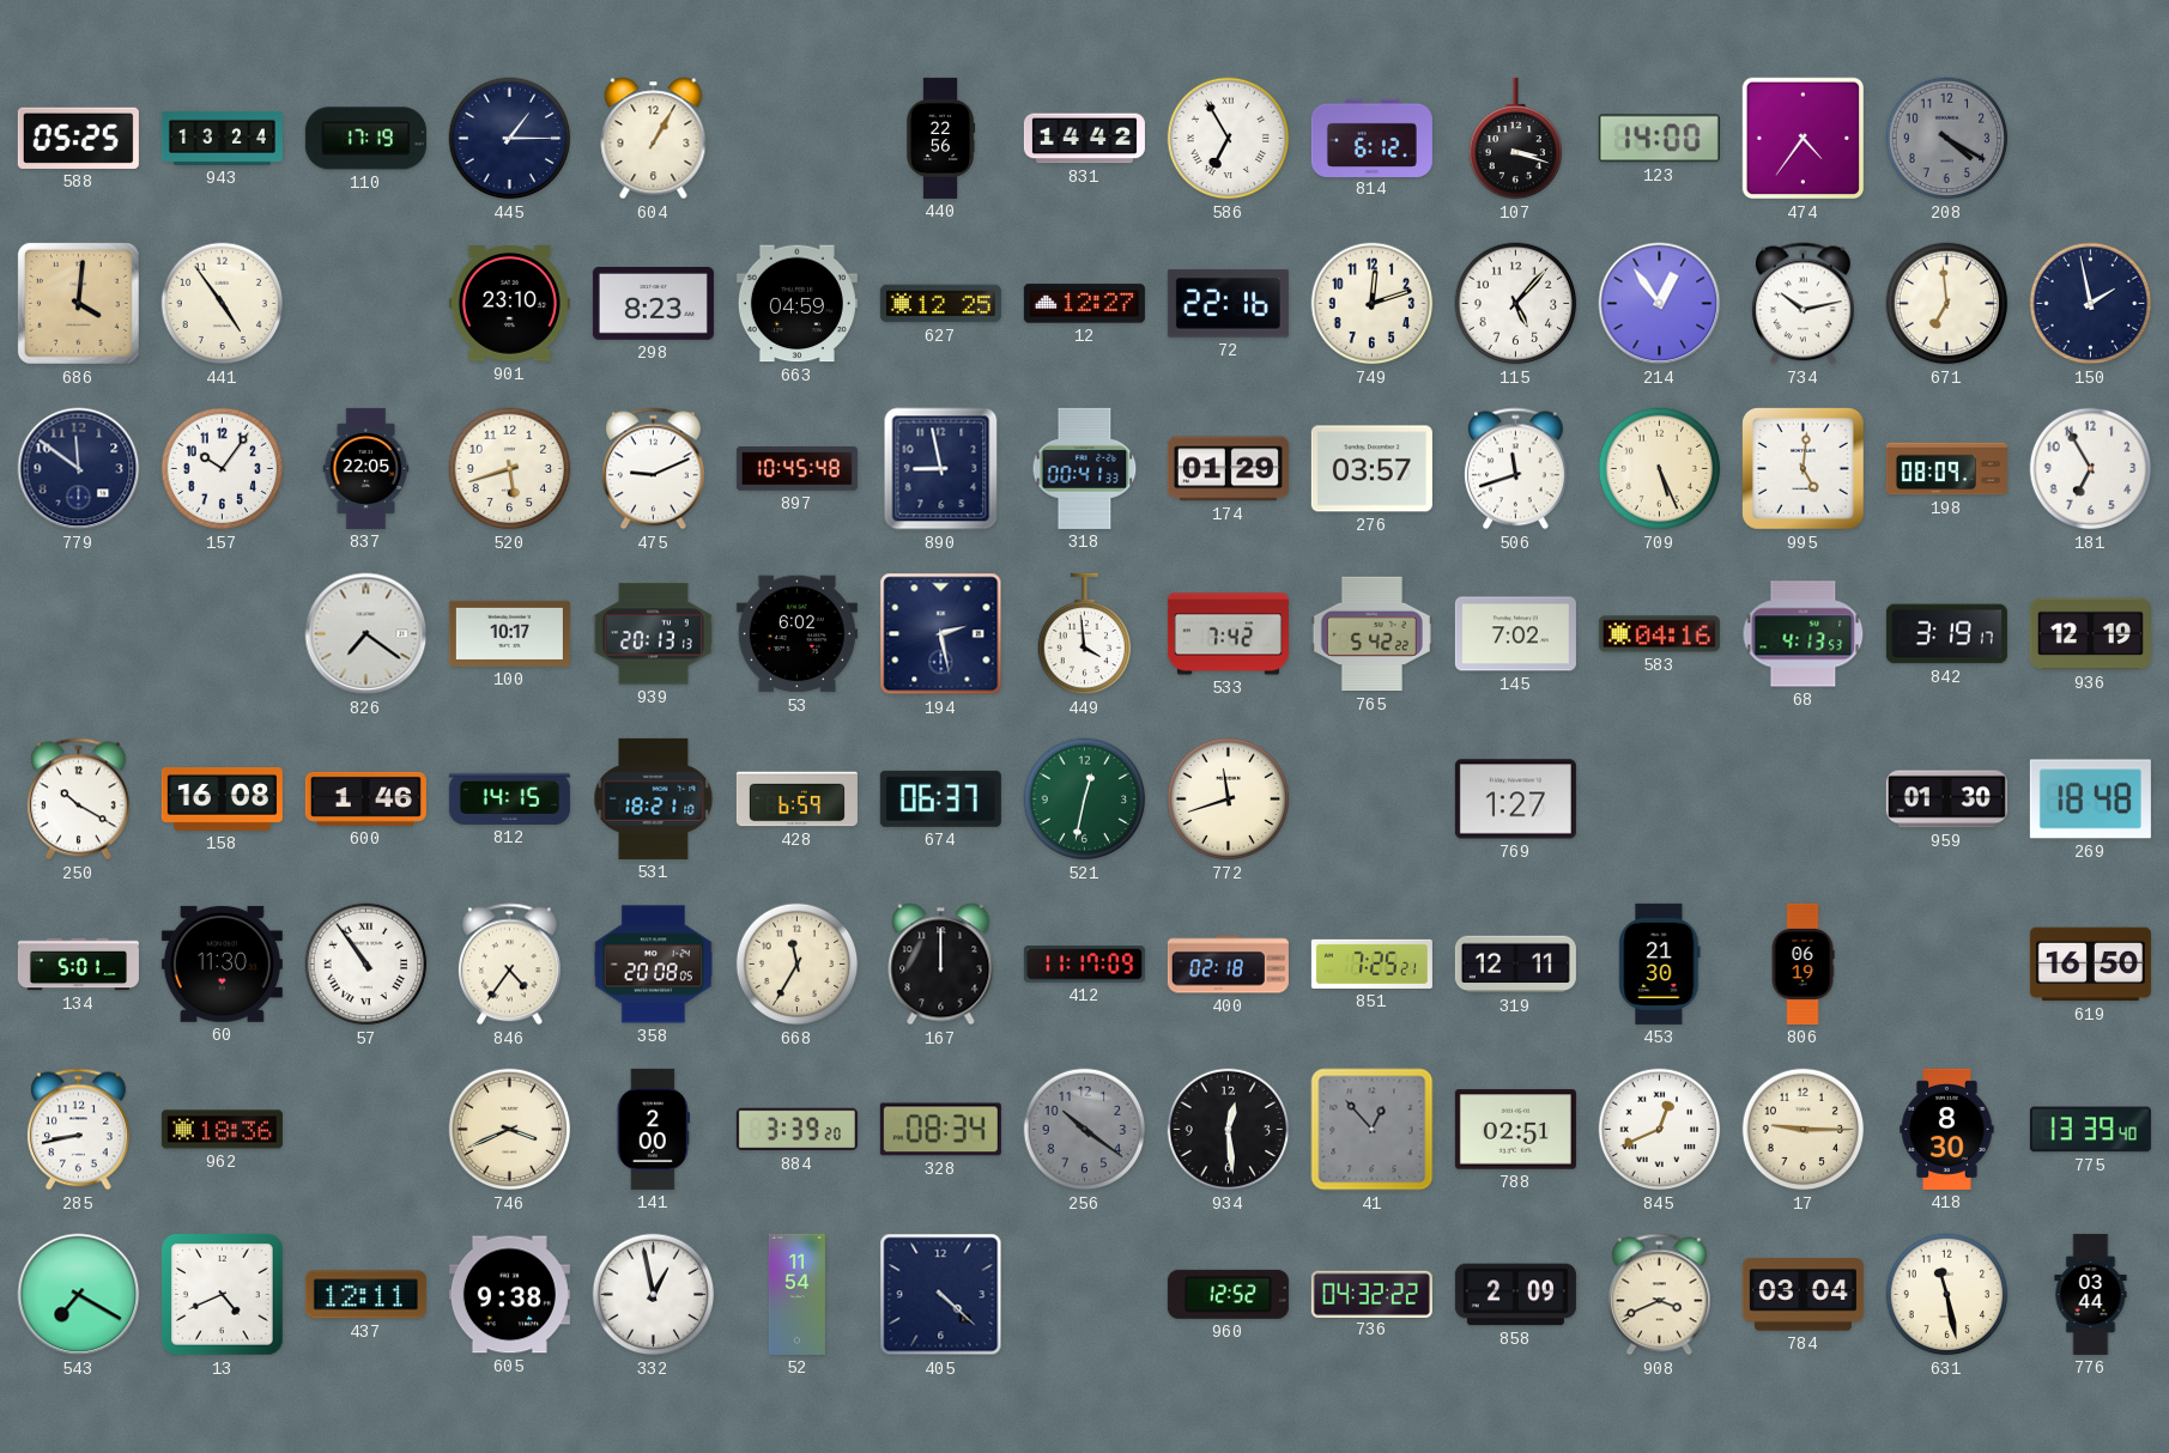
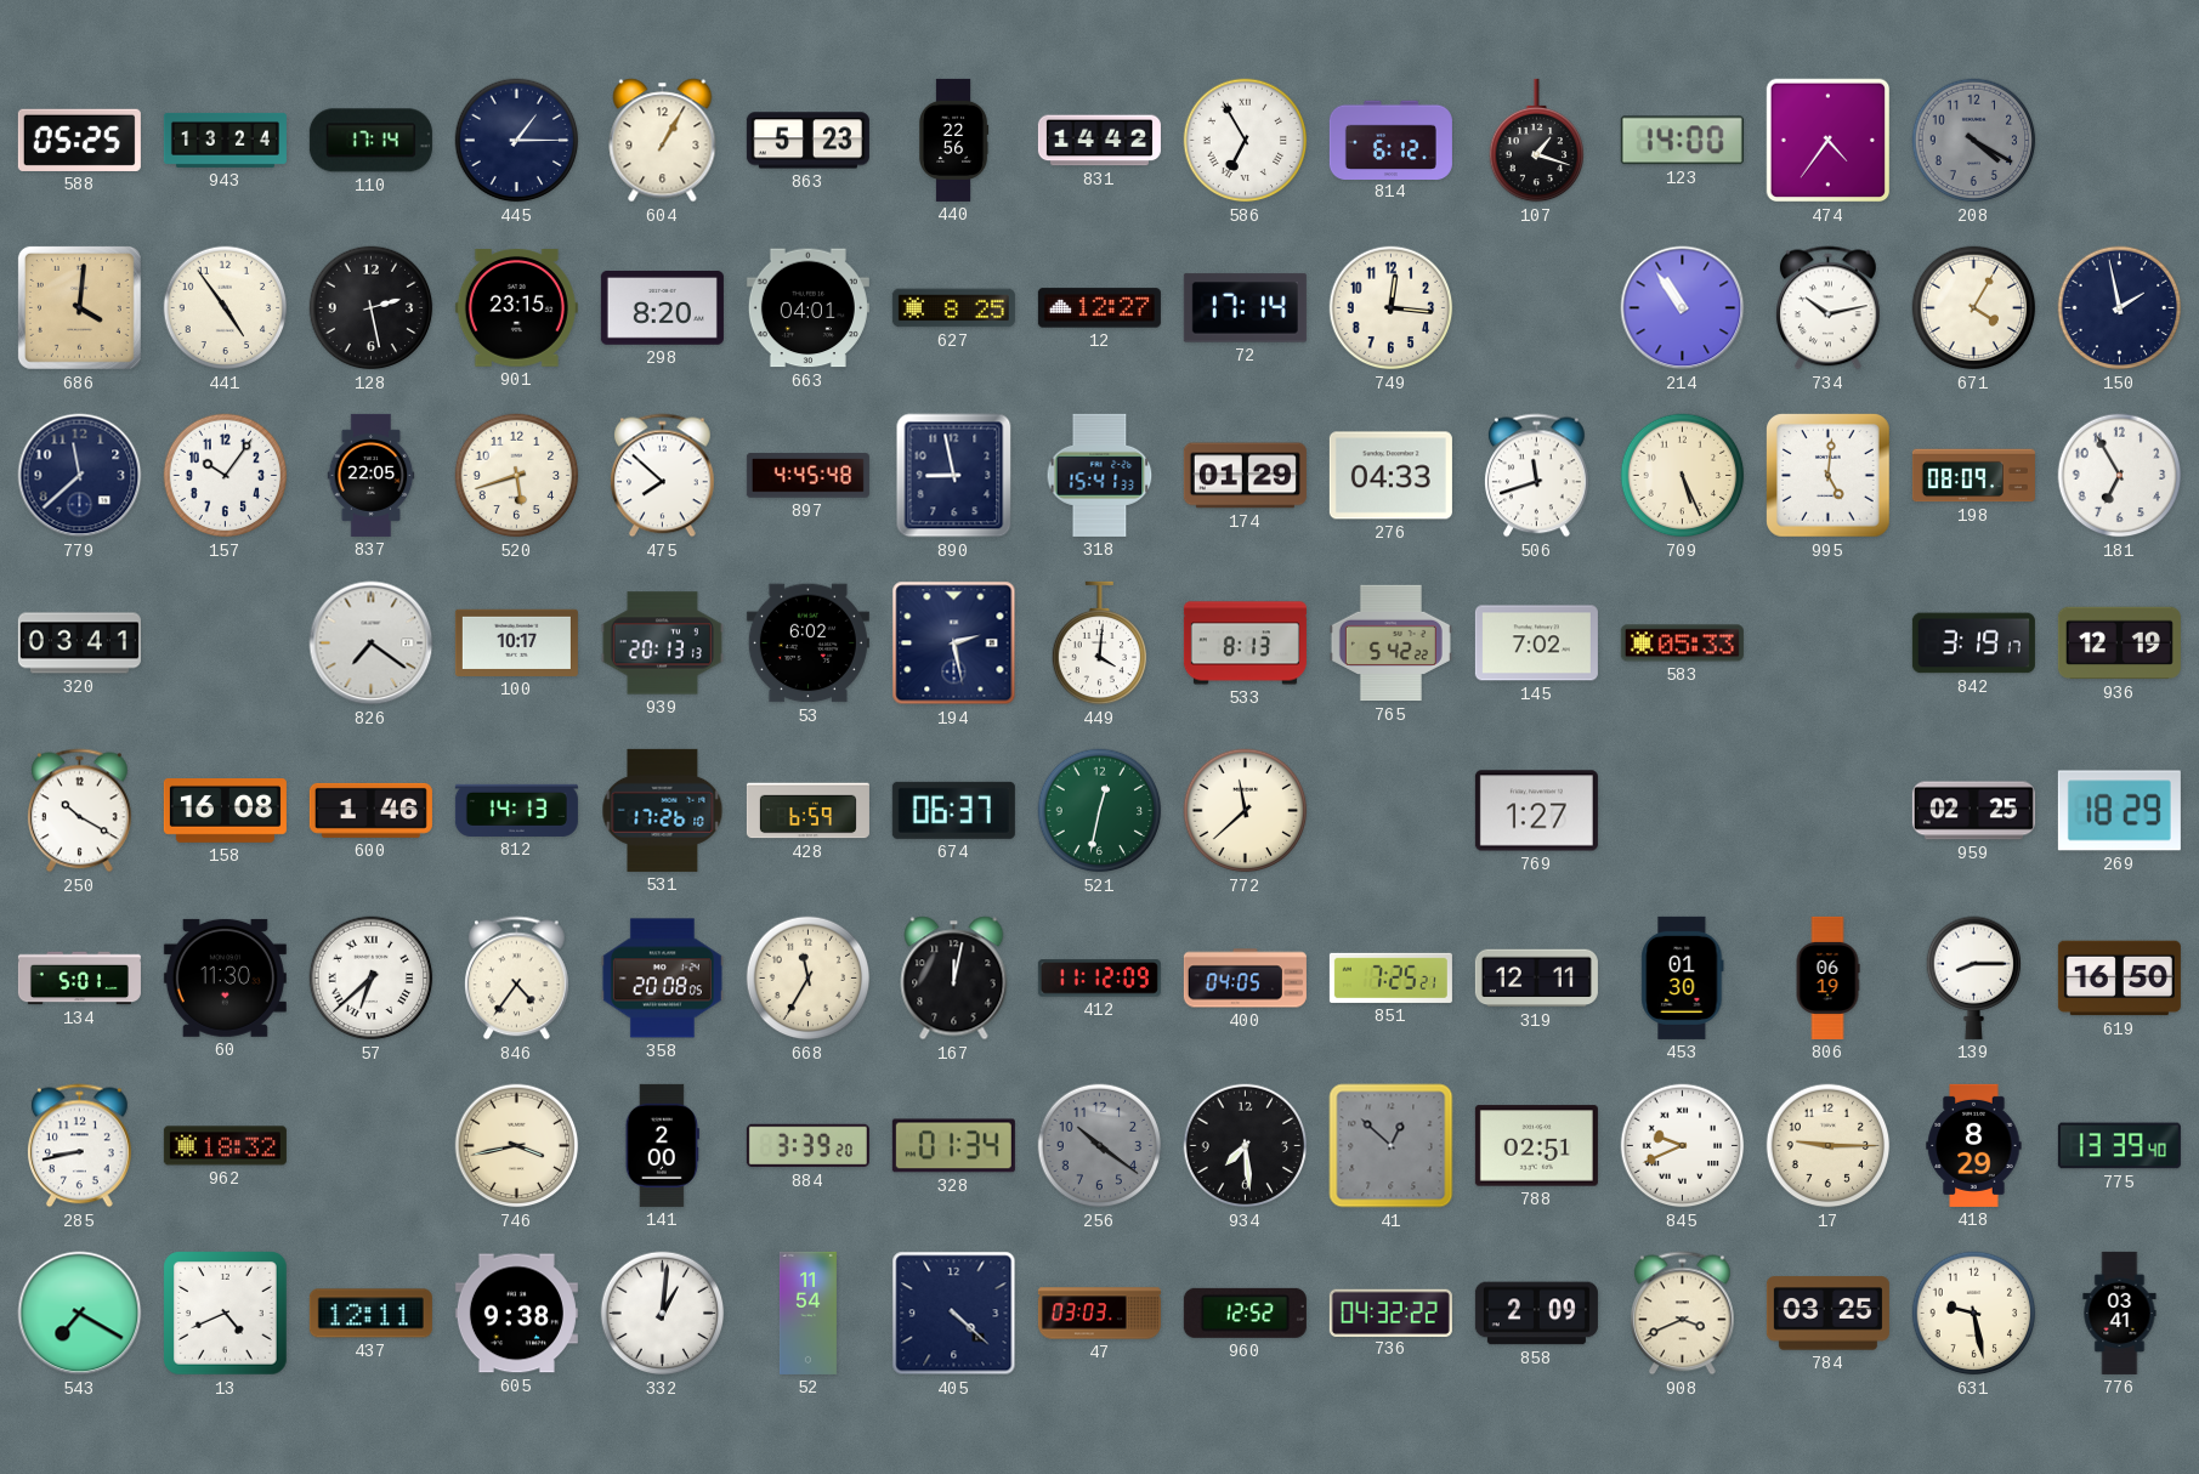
110: 17:19 -> 17:14 (370, 141)
863: none -> 5:23 (807, 141)
107: 3:18 -> 1:18 (1537, 141)
128: none -> 2:28 (372, 308)
901: 23:10 -> 23:15 (516, 308)
298: 8:23 -> 8:20 (662, 308)
663: 04:59 -> 04:01 (807, 308)
627: 12:25 -> 8:25 (953, 308)
72: 22:16 -> 17:14 (1245, 308)
749: 12:12 -> 12:16 (1392, 308)
115: 5:07 -> none (1516, 304)
214: 12:54 -> 10:54 (1683, 308)
671: 6:59 -> 4:05 (1974, 308)
779: 11:51 -> 11:38 (80, 476)
475: 9:11 -> 7:52 (662, 476)
897: 10:45 -> 4:45 (807, 476)
318: 00:41 -> 15:41 (1100, 475)
276: 03:57 -> 04:33 (1390, 476)
320: none -> 03:41 (79, 644)
449: 3:59 -> 4:01 (1100, 644)
533: 7:42 -> 8:13 (1245, 644)
583: 04:16 -> 05:33 (1682, 644)
68: 4:13 -> none (1804, 634)
812: 14:15 -> 14:13 (516, 810)
531: 18:21 -> 17:26 (663, 810)
772: 11:42 -> 11:38 (1246, 811)
959: 01:30 -> 02:25 (1973, 811)
269: 18:48 -> 18:29 (2119, 811)
57: 10:54 -> 6:38 (372, 979)
167: 12:00 -> 12:02 (954, 979)
412: 11:17 -> 11:12 (1099, 979)
400: 02:18 -> 04:05 (1245, 979)
453: 21:30 -> 01:30 (1683, 977)
139: none -> 8:15 (1974, 977)
962: 18:36 -> 18:32 (225, 1146)
746: 3:41 -> 3:43 (517, 1146)
328: 08:34 -> 01:34 (953, 1146)
934: 12:29 -> 7:29 (1246, 1146)
41: 12:53 -> 12:52 (1392, 1146)
845: 12:41 -> 9:41 (1683, 1146)
418: 8:30 -> 8:29 (1974, 1145)
332: 12:58 -> 1:01 (663, 1314)
47: none -> 03:03 (1099, 1314)
784: 03:04 -> 03:25 (1827, 1314)
631: 11:28 -> 9:28 (1974, 1314)
776: 03:44 -> 03:41 (2120, 1313)
